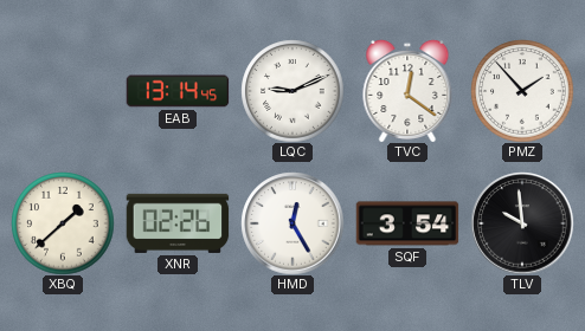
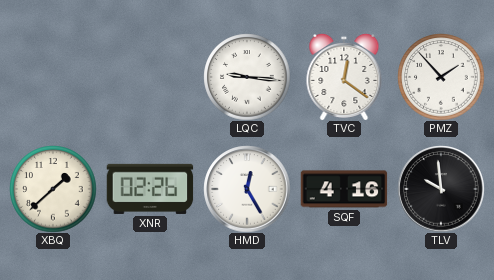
EAB: 13:14 -> none (178, 91)
LQC: 9:11 -> 9:16 (247, 77)
SQF: 3:54 -> 4:16 (344, 189)
